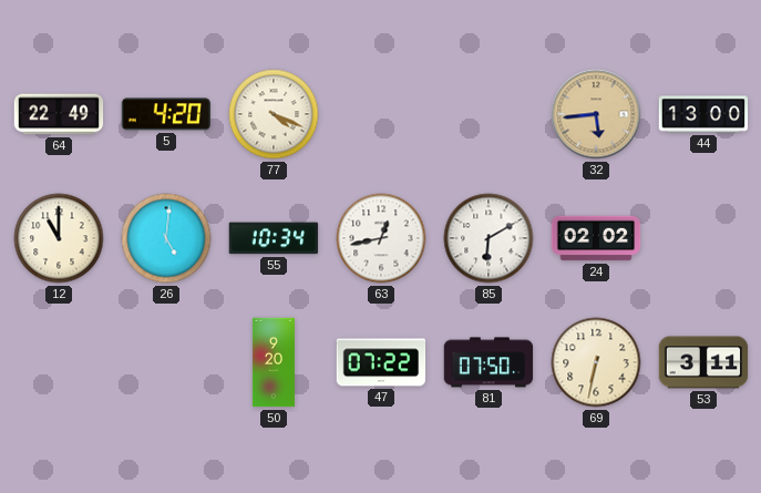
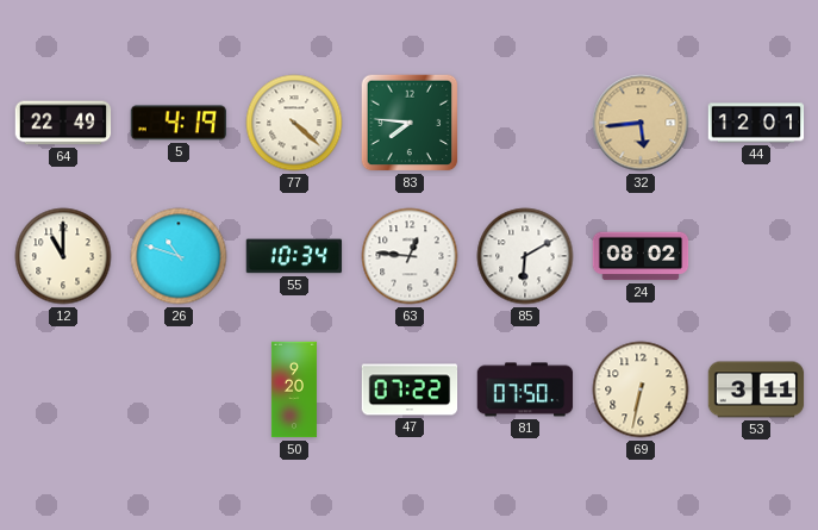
5: 4:20 -> 4:19 (177, 123)
77: 4:19 -> 4:22 (294, 123)
83: none -> 7:46 (410, 123)
44: 13:00 -> 12:01 (756, 123)
26: 5:01 -> 10:48 (179, 256)
63: 12:43 -> 12:46 (410, 256)
24: 02:02 -> 08:02 (641, 256)
